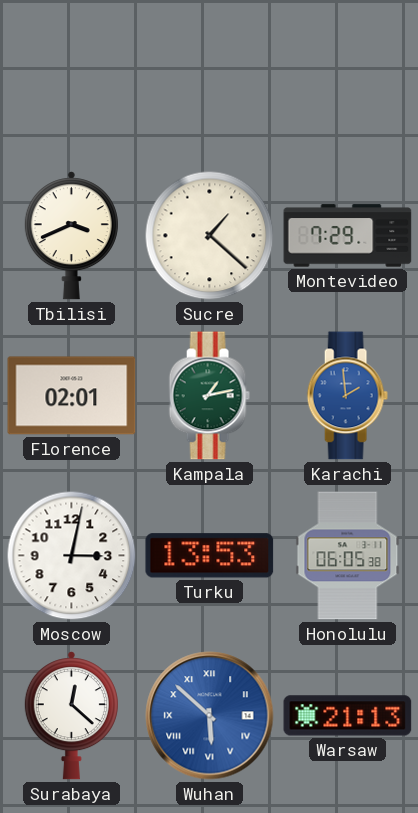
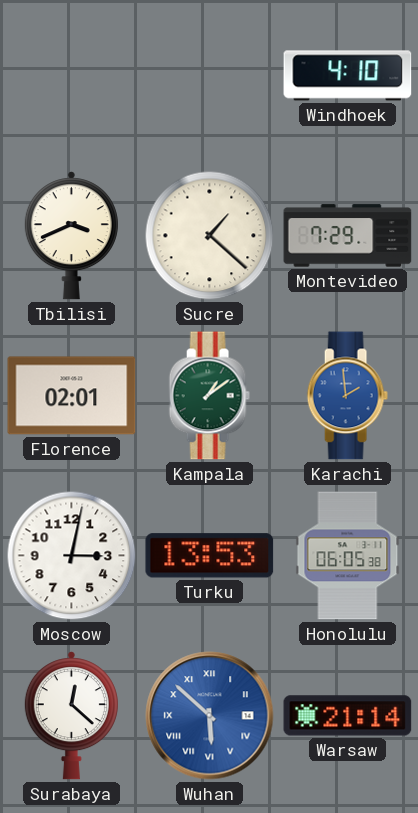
Windhoek: none -> 4:10 (348, 76)
Kampala: 1:13 -> 1:09 (209, 396)
Warsaw: 21:13 -> 21:14 (348, 716)
